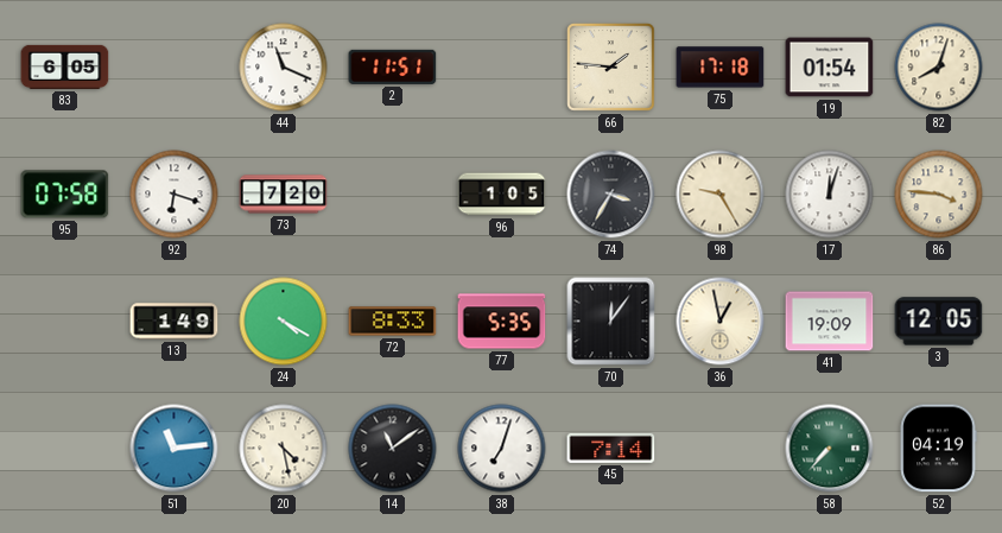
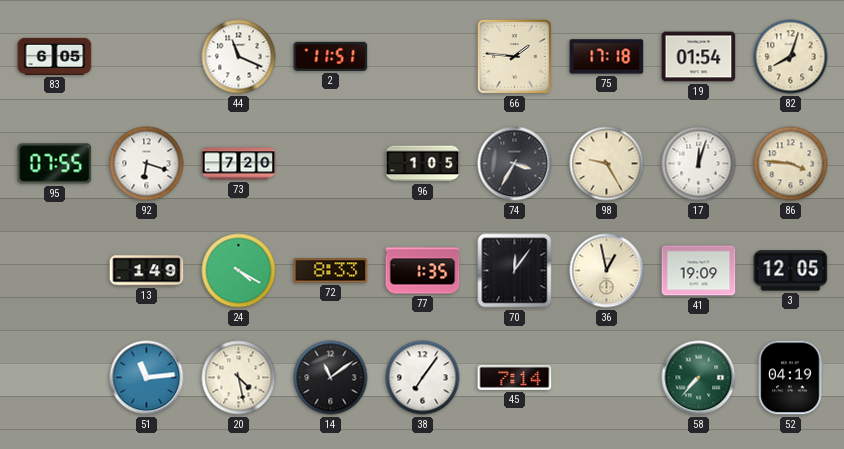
95: 07:58 -> 07:55 (55, 164)
77: 5:35 -> 1:35 (423, 271)
38: 7:03 -> 7:06 (423, 378)
